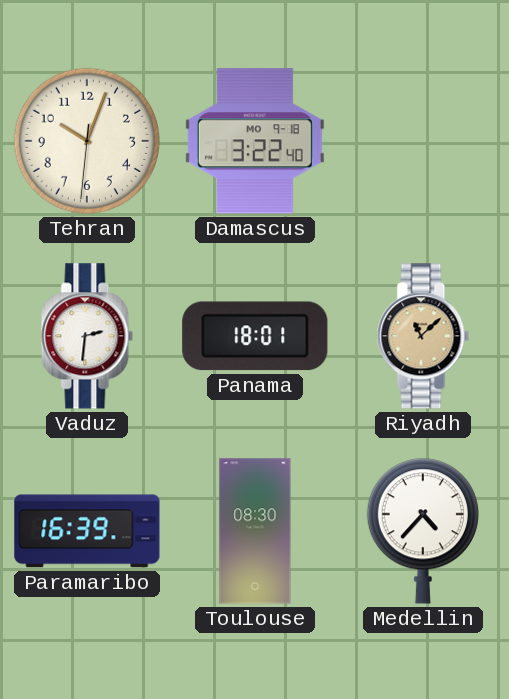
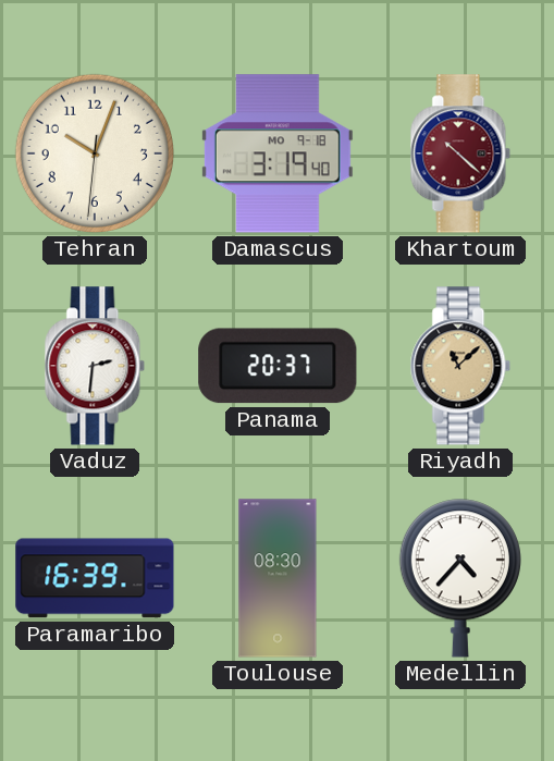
Damascus: 3:22 -> 3:19 (278, 154)
Khartoum: none -> 10:22 (460, 154)
Panama: 18:01 -> 20:37 (278, 366)
